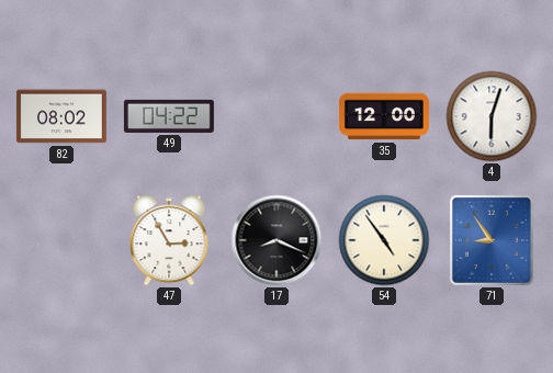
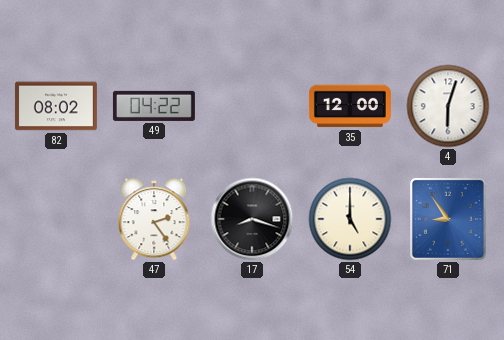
47: 2:55 -> 2:24 (154, 219)
17: 8:19 -> 8:18 (252, 219)
54: 4:54 -> 5:00 (350, 219)
